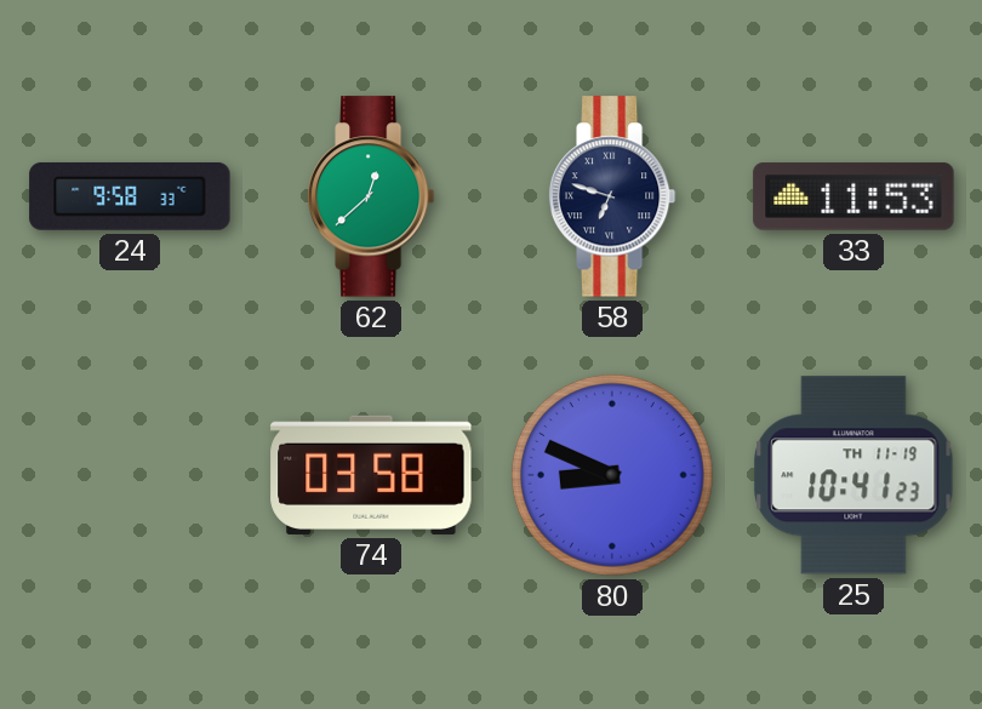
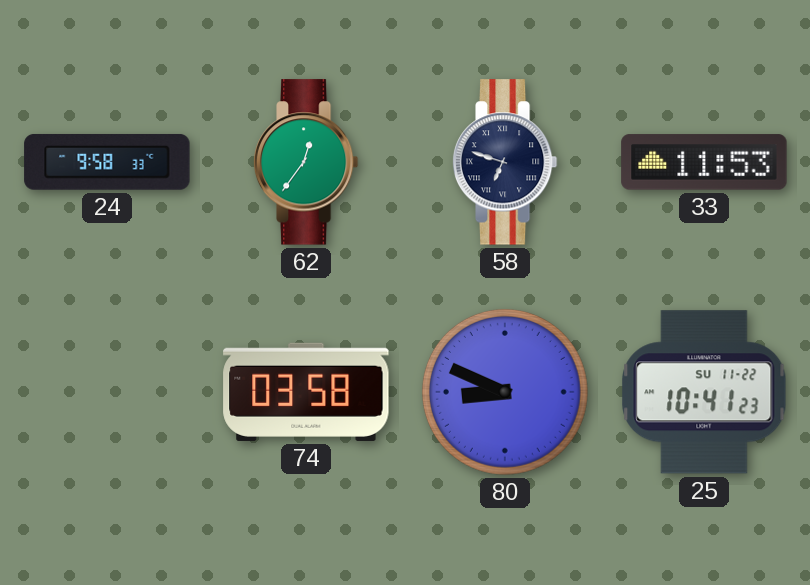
62: 12:38 -> 12:36 (306, 162)
25 date: TH 11-19 -> SU 11-22 (704, 392)
